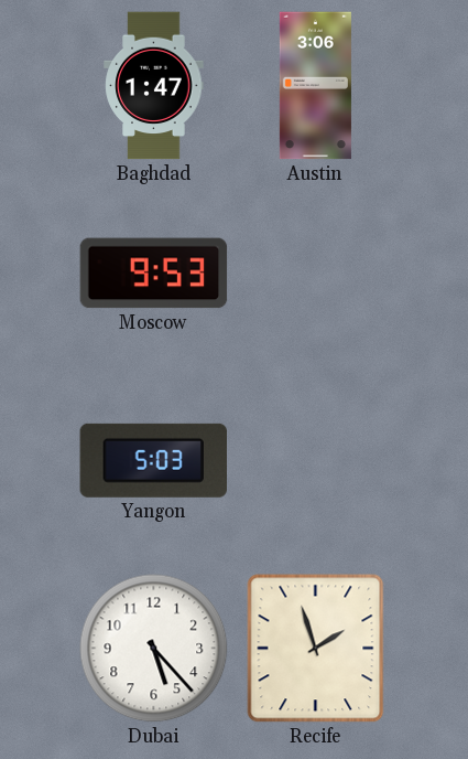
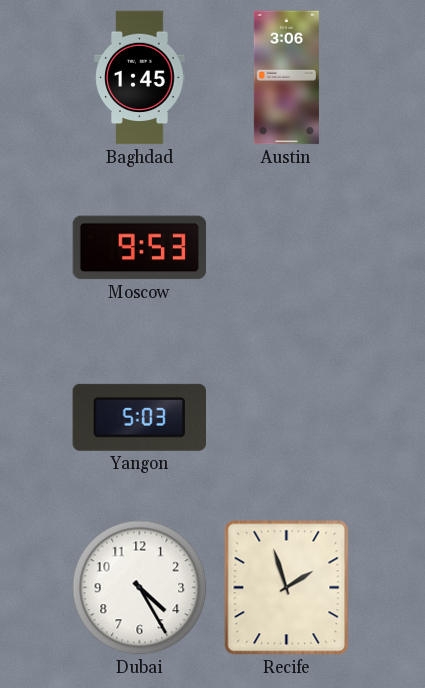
Baghdad: 1:47 -> 1:45 (140, 78)
Dubai: 5:23 -> 4:25 (140, 588)
